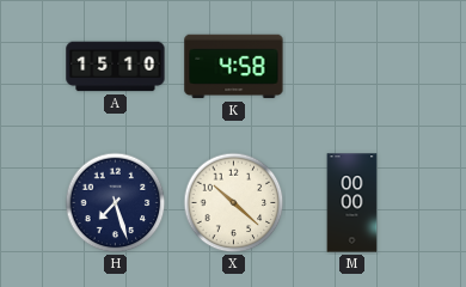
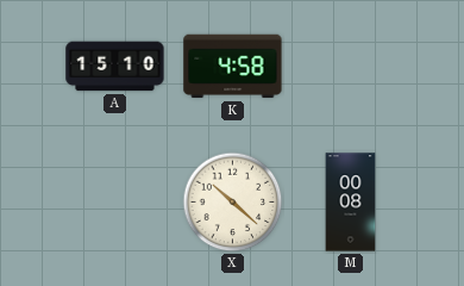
H: 7:27 -> none (116, 203)
M: 00:00 -> 00:08 (351, 203)
